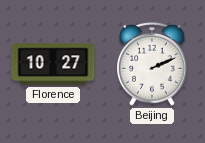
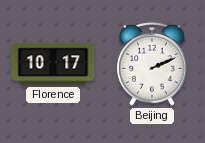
Florence: 10:27 -> 10:17 (53, 64)
